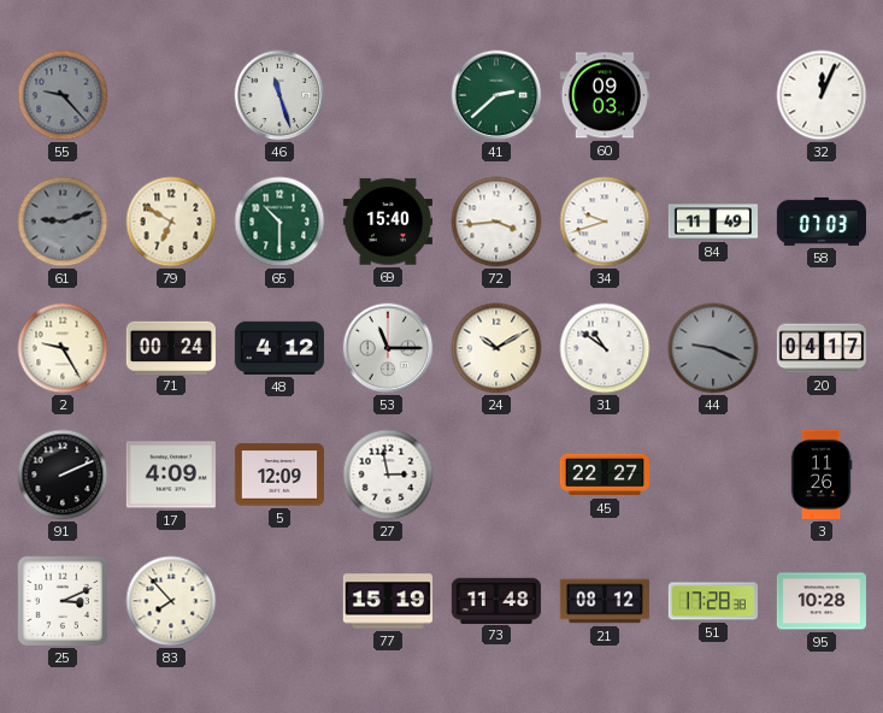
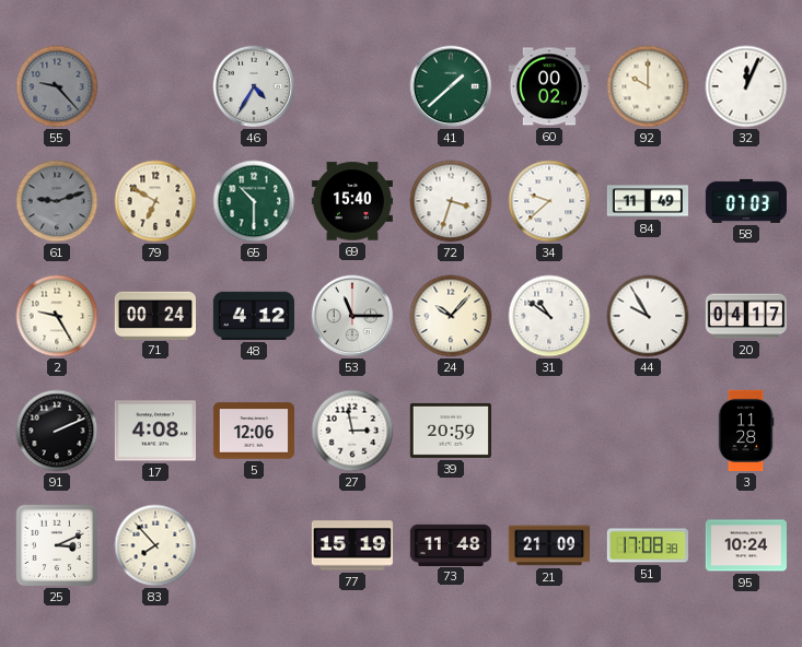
46: 11:27 -> 4:35 (254, 86)
41: 2:38 -> 1:38 (451, 86)
60: 09:03 -> 00:02 (549, 86)
92: none -> 10:00 (648, 86)
72: 3:44 -> 3:33 (451, 201)
34: 9:42 -> 9:38 (549, 201)
24: 10:10 -> 10:07 (451, 316)
44: 9:19 -> 9:55 (648, 316)
44 dial: grey -> white (648, 316)
17: 4:09 -> 4:08 (155, 431)
5: 12:09 -> 12:06 (254, 431)
39: none -> 20:59 (451, 431)
45: 22:27 -> none (604, 475)
3: 11:26 -> 11:28 (746, 431)
21: 08:12 -> 21:09 (549, 545)
51: 17:28 -> 17:08 (648, 545)
95: 10:28 -> 10:24 (746, 545)
